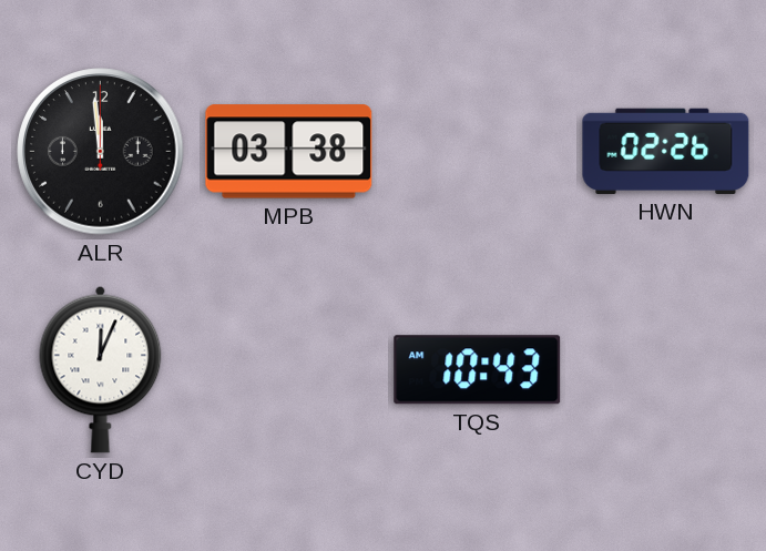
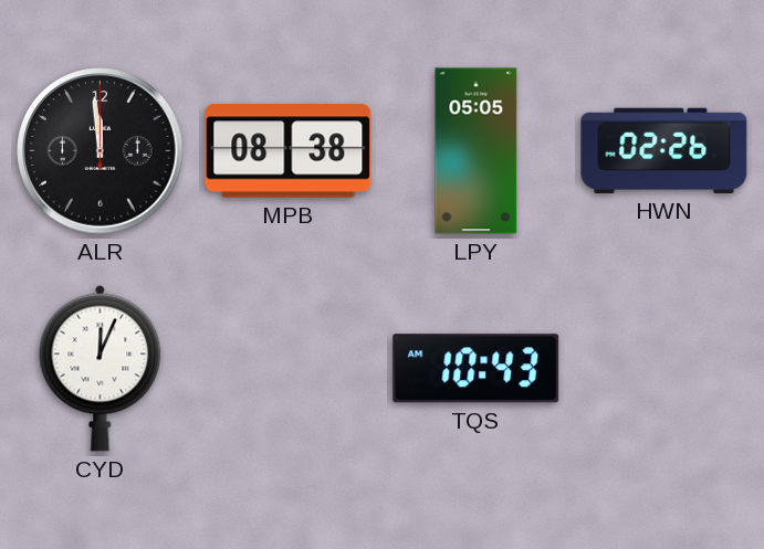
MPB: 03:38 -> 08:38 (289, 151)
LPY: none -> 05:05 (477, 151)
